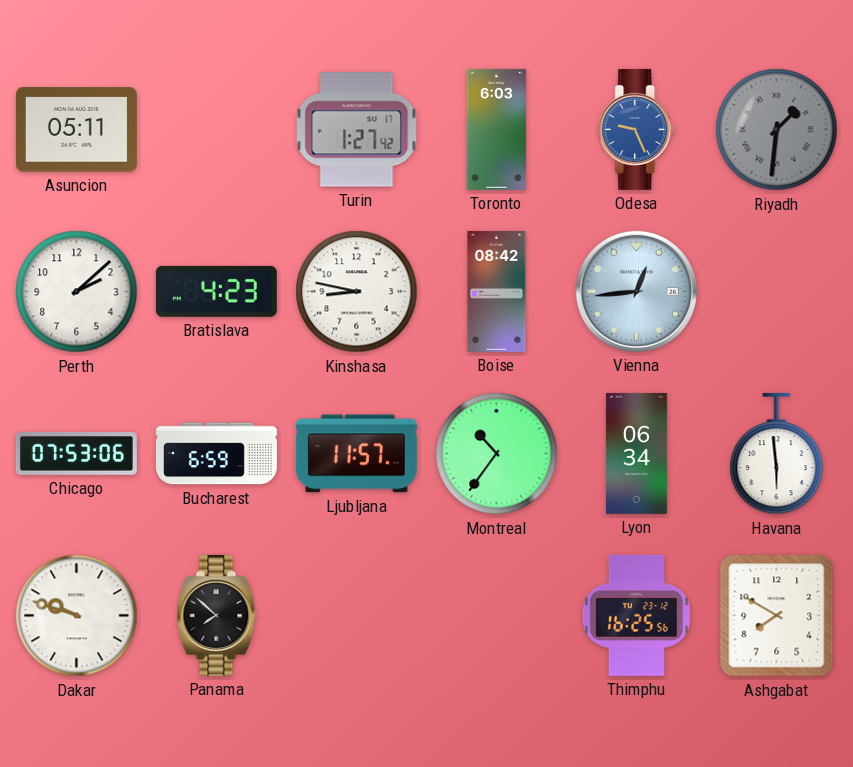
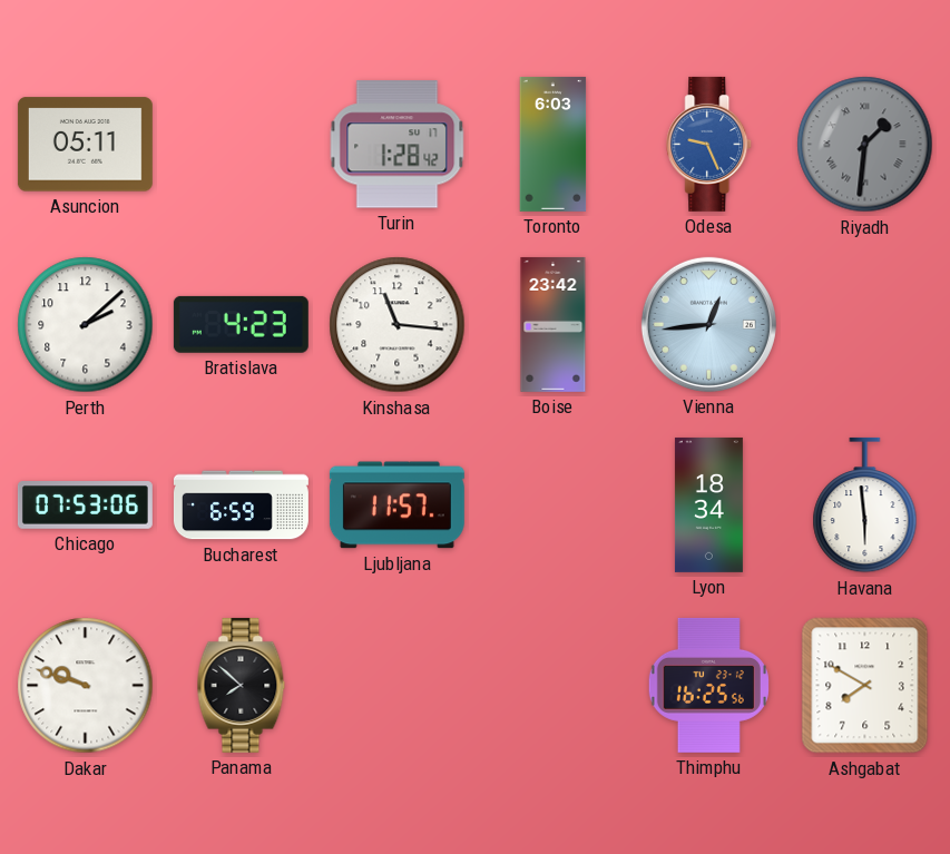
Turin: 1:27 -> 1:28 (398, 145)
Kinshasa: 8:47 -> 11:16 (398, 325)
Boise: 08:42 -> 23:42 (554, 324)
Montreal: 10:36 -> none (497, 454)
Lyon: 06:34 -> 18:34 (708, 504)
